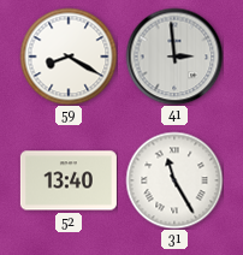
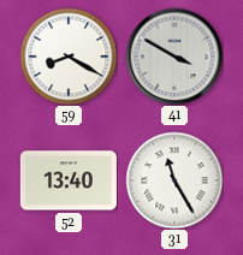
41: 2:59 -> 3:50 (174, 57)
